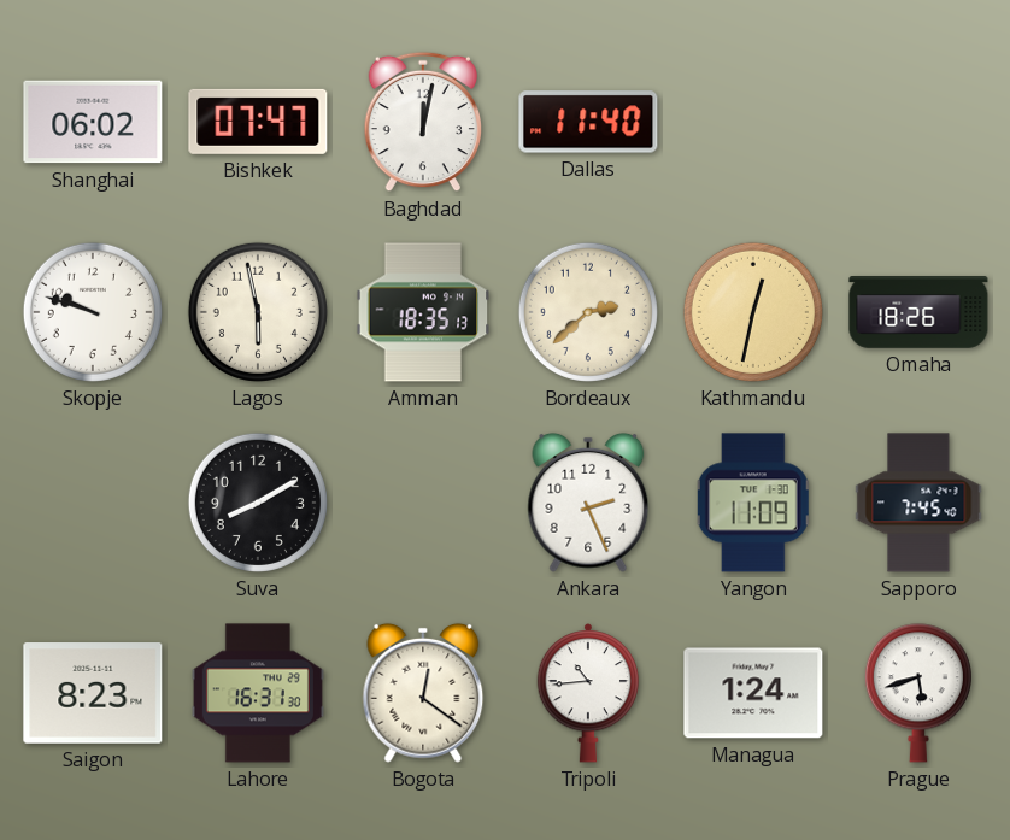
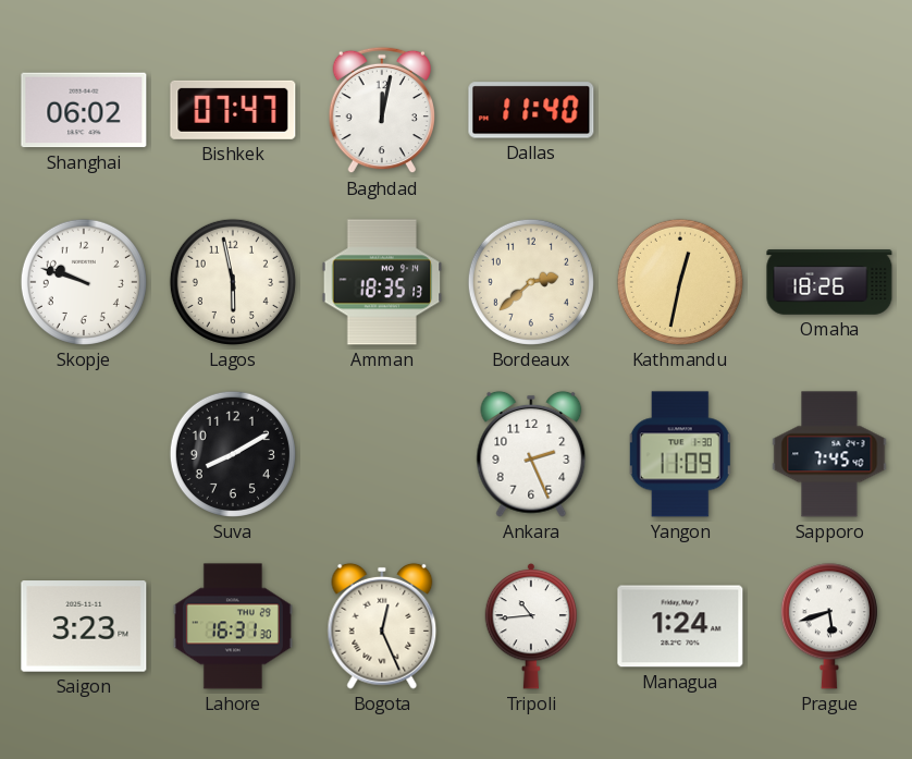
Saigon: 8:23 -> 3:23 (84, 626)
Bogota: 12:21 -> 12:26 (382, 626)
